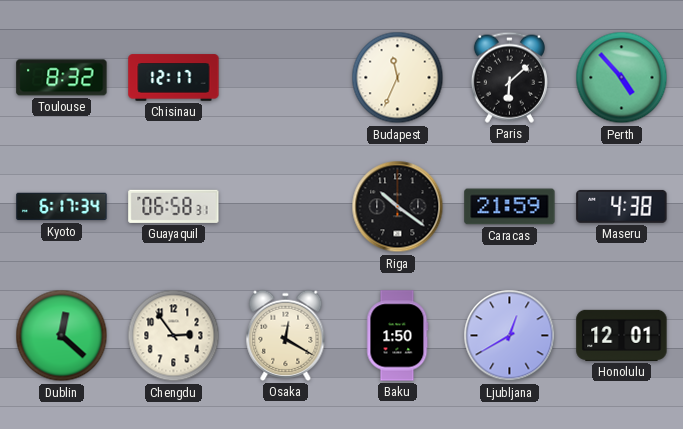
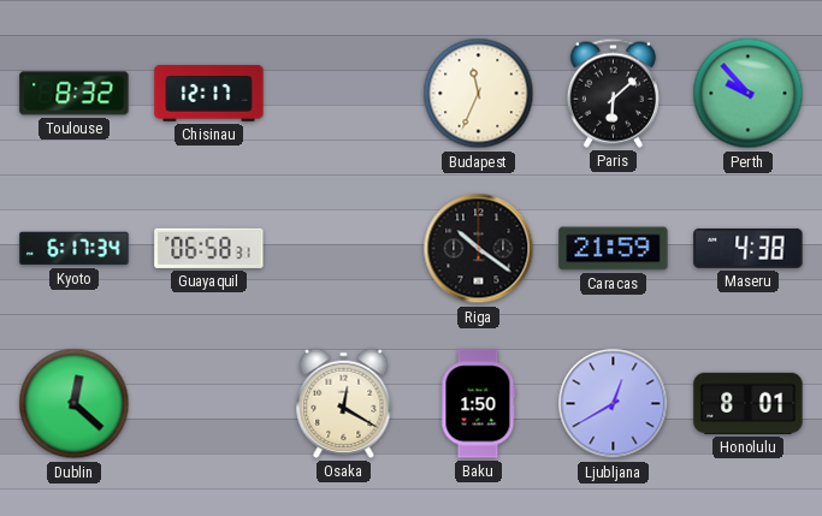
Perth: 4:53 -> 9:53 (749, 94)
Chengdu: 2:54 -> none (174, 336)
Honolulu: 12:01 -> 8:01 (749, 403)
